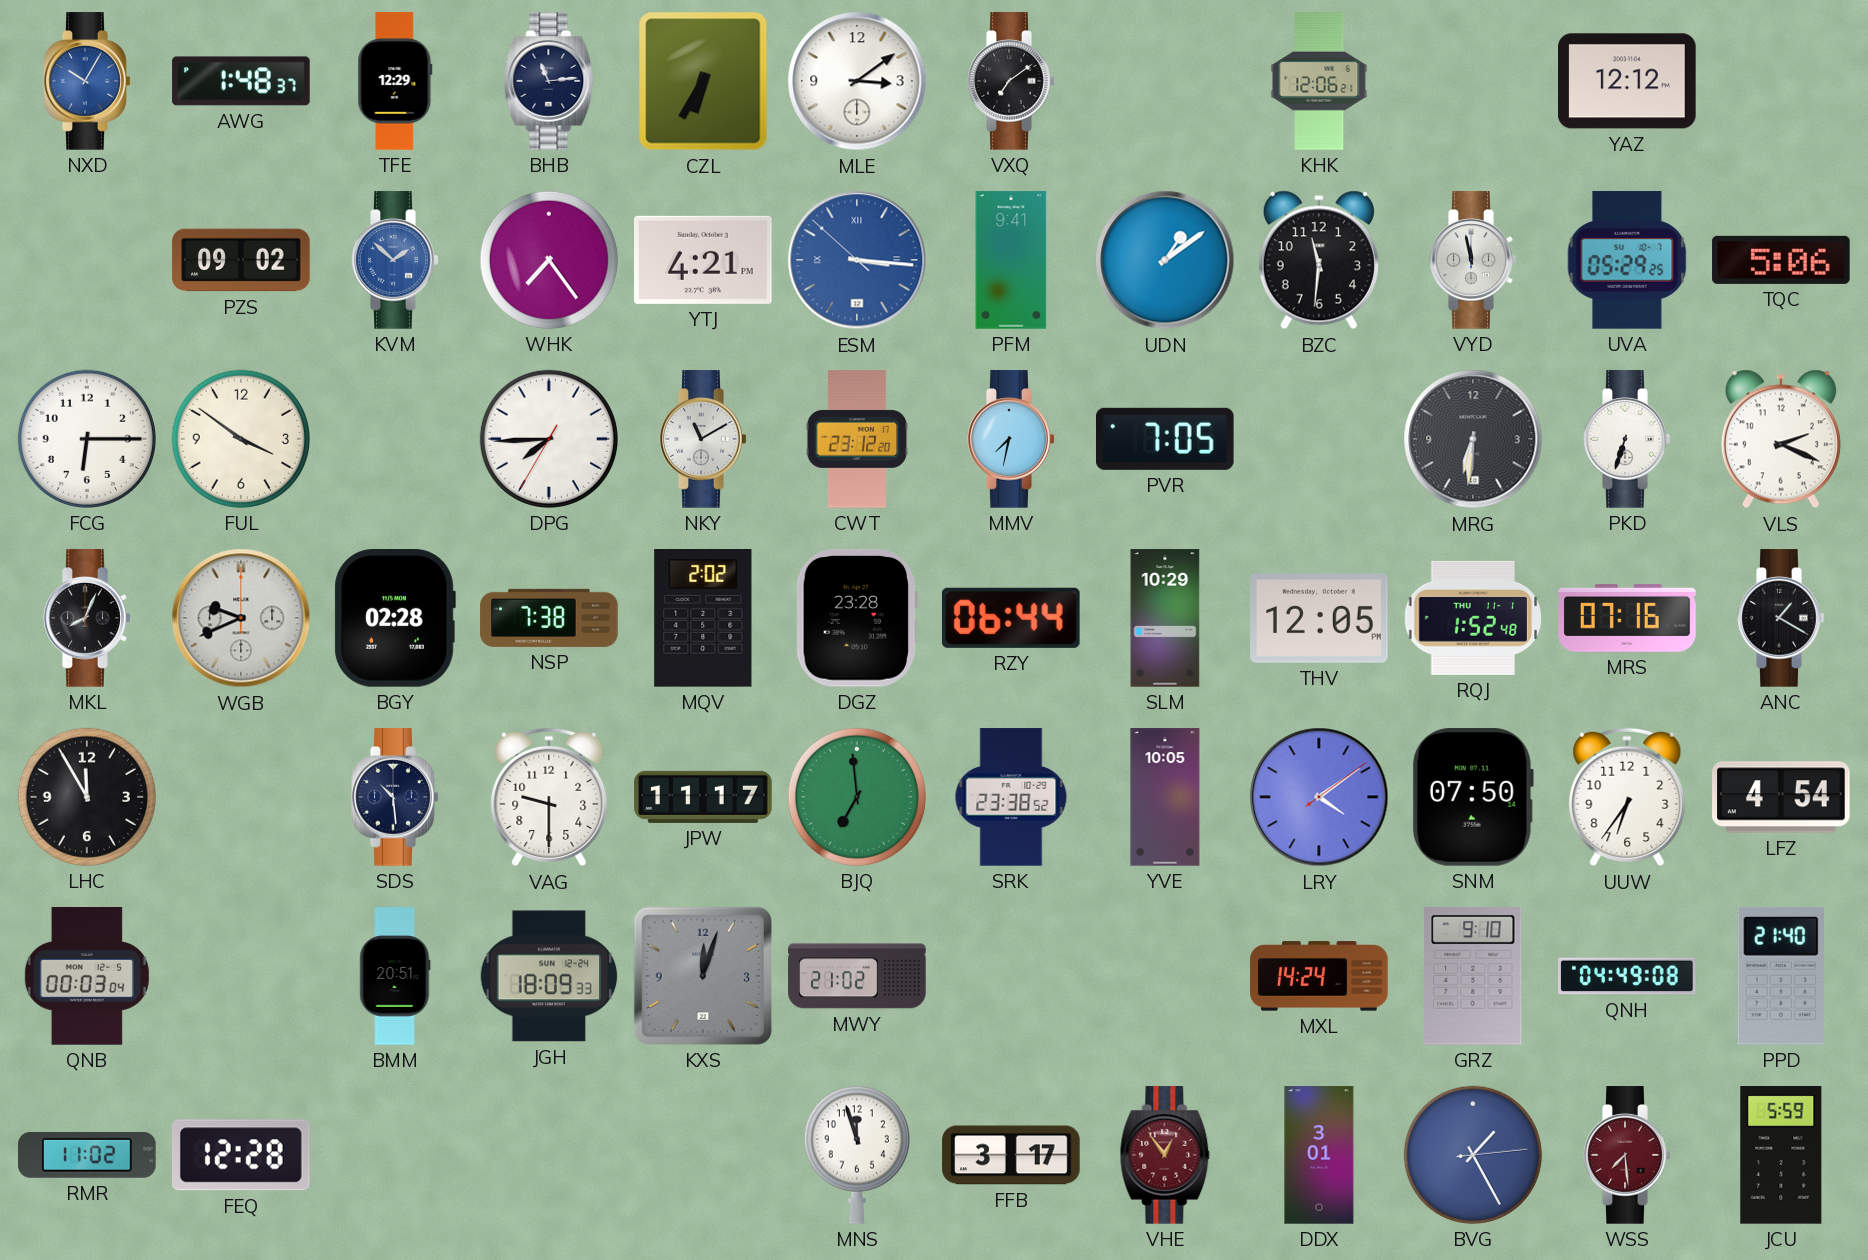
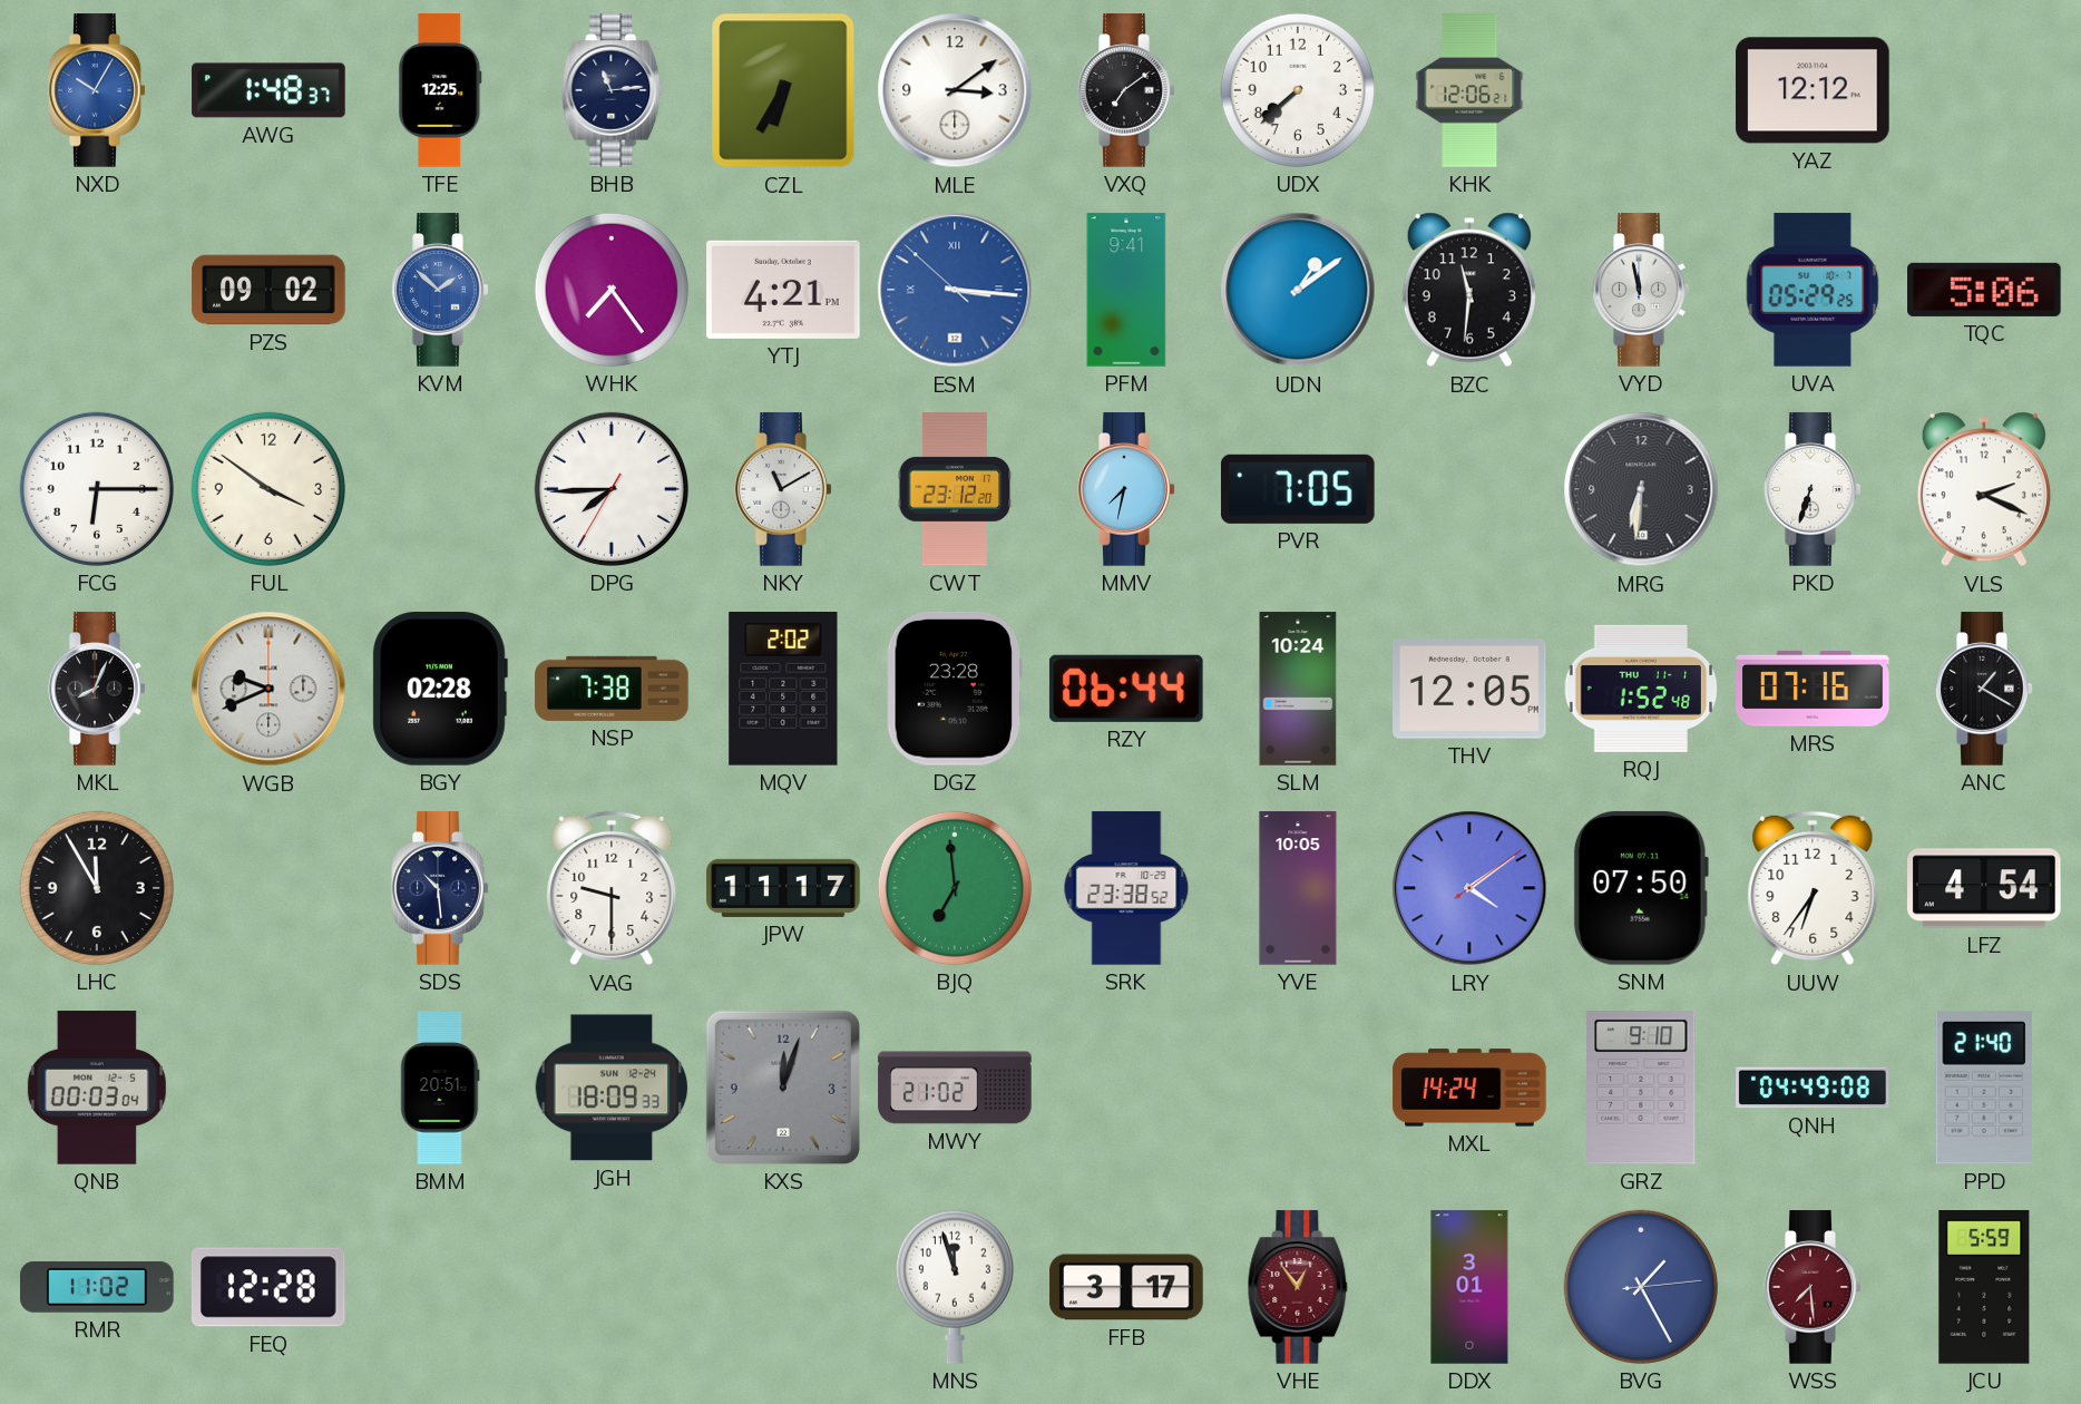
TFE: 12:29 -> 12:25 (440, 90)
UDX: none -> 7:38 (1298, 90)
SLM: 10:29 -> 10:24 (1298, 689)
